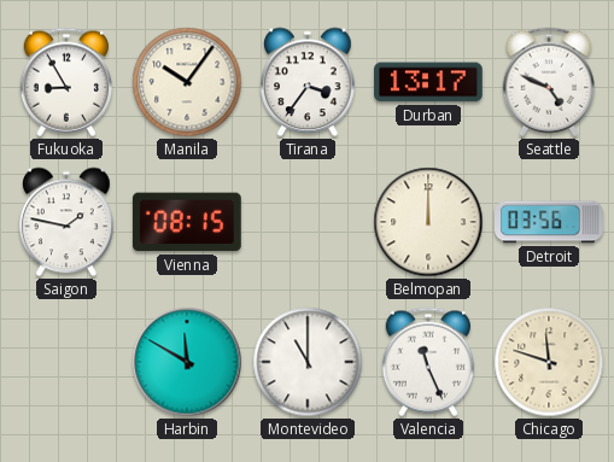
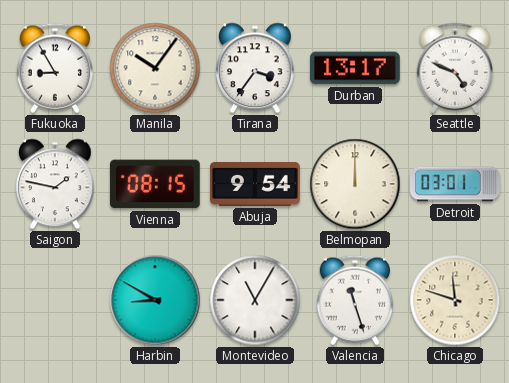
Abuja: none -> 9:54 (256, 184)
Detroit: 03:56 -> 03:01 (456, 184)
Harbin: 11:50 -> 8:50 (155, 300)
Montevideo: 11:00 -> 11:05 (255, 300)
Valencia: 11:26 -> 11:27 (354, 300)
